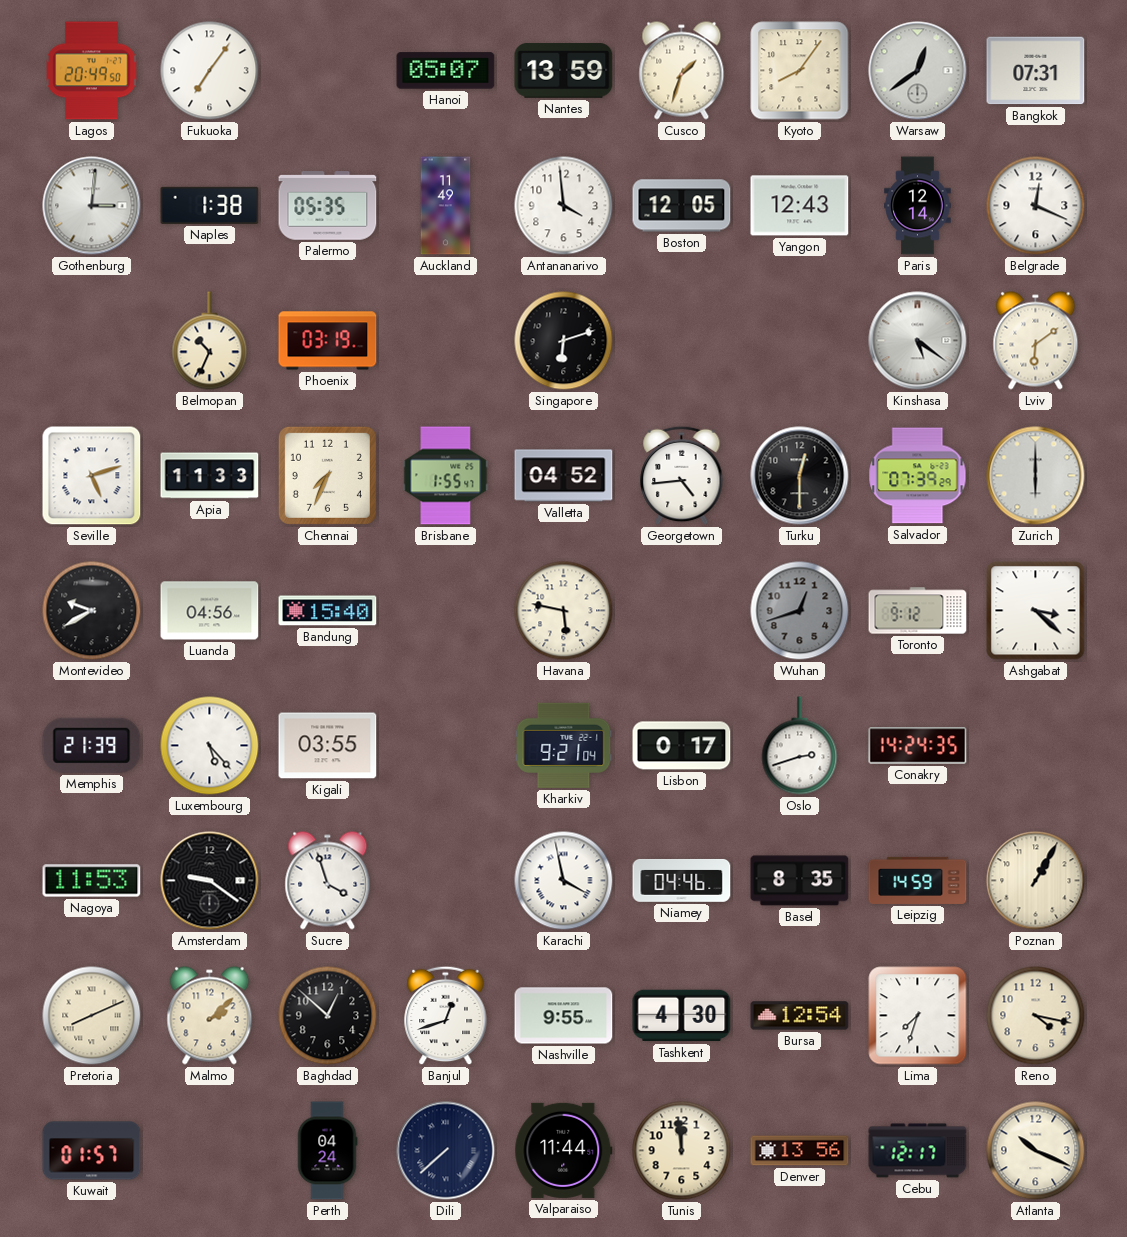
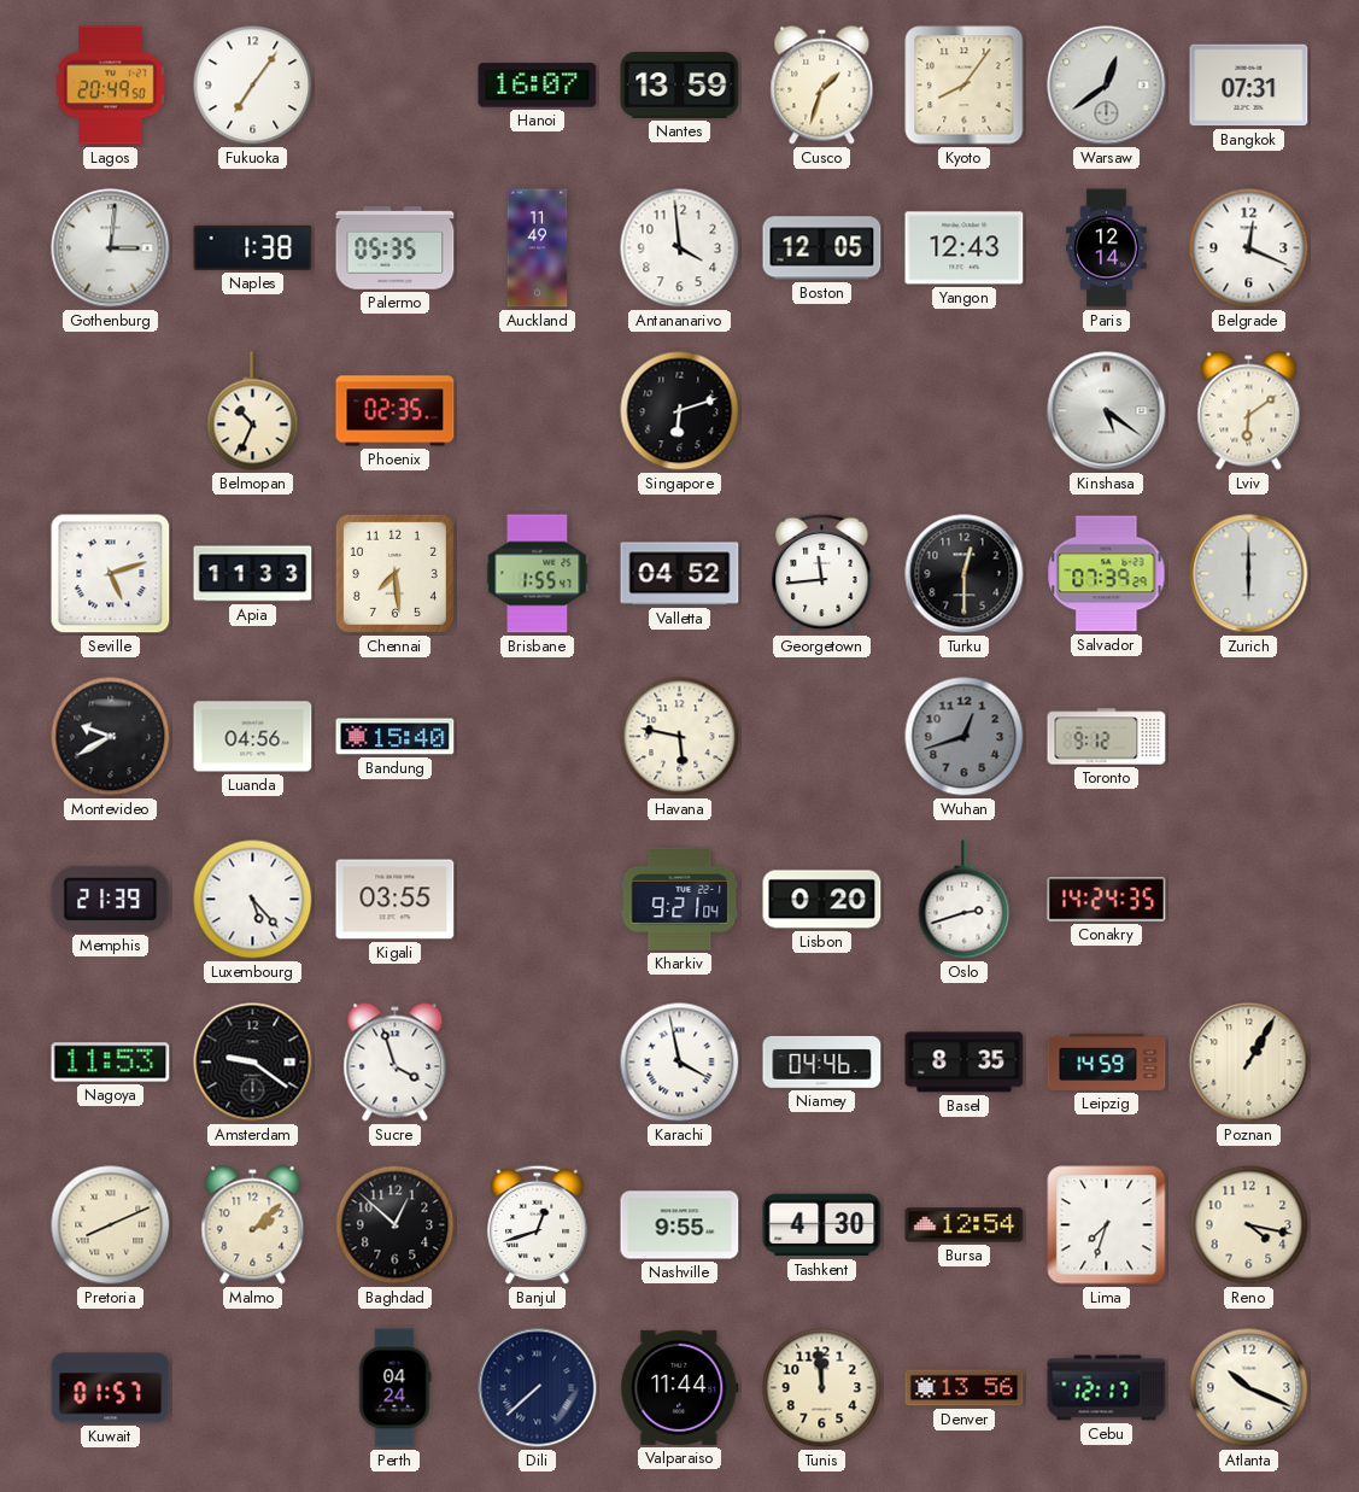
Hanoi: 05:07 -> 16:07 (538, 86)
Phoenix: 03:19 -> 02:35 (396, 411)
Chennai: 7:34 -> 7:29 (394, 573)
Georgetown: 4:44 -> 11:44 (822, 574)
Ashgabat: 3:22 -> none (1036, 611)
Lisbon: 0:17 -> 0:20 (822, 900)
